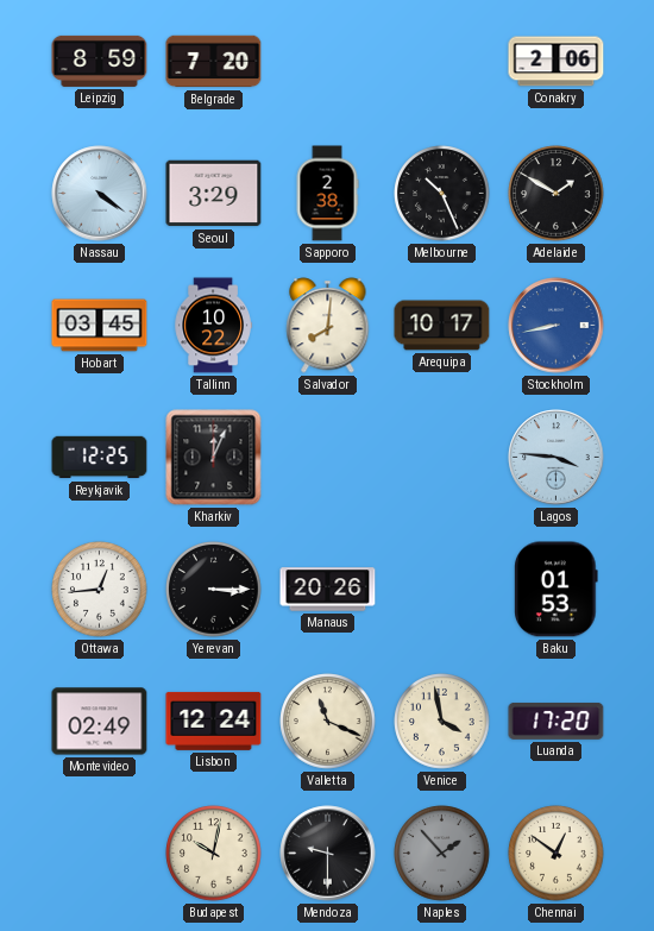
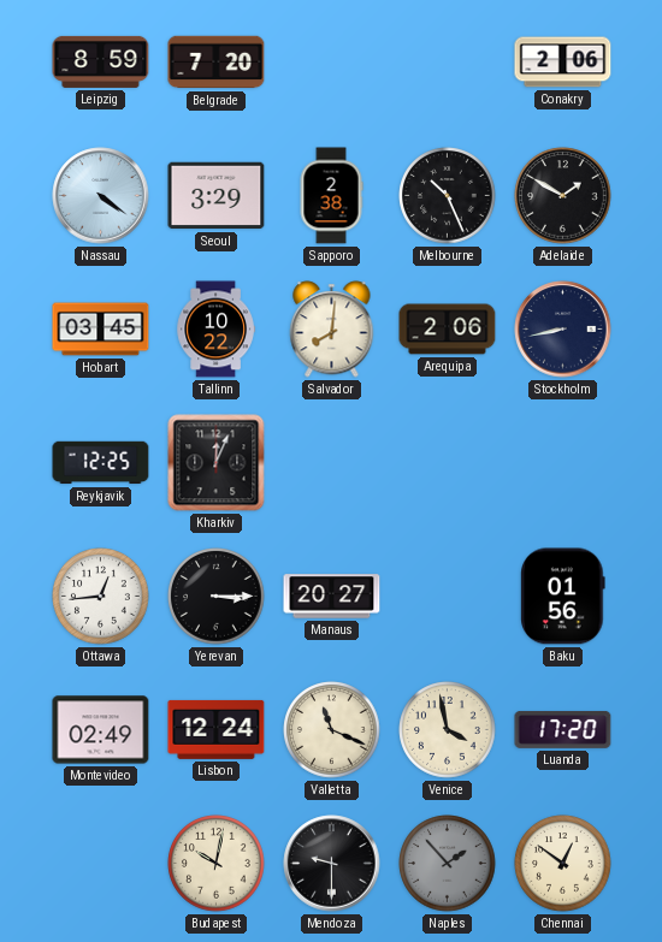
Arequipa: 10:17 -> 2:06 (448, 330)
Stockholm dial: blue -> navy (563, 330)
Lagos: 3:46 -> none (556, 458)
Manaus: 20:26 -> 20:27 (332, 597)
Baku: 01:53 -> 01:56 (563, 597)
